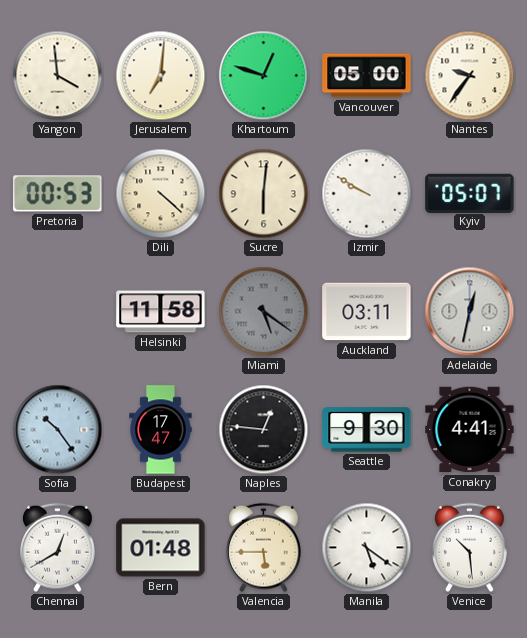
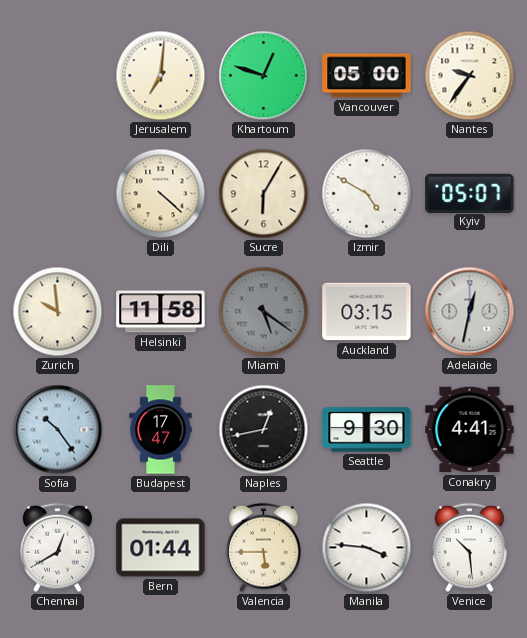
Yangon: 3:59 -> none (58, 76)
Pretoria: 00:53 -> none (58, 194)
Sucre: 6:01 -> 6:05 (264, 194)
Izmir: 9:50 -> 4:50 (367, 194)
Zurich: none -> 9:59 (58, 312)
Auckland: 03:11 -> 03:15 (367, 312)
Naples: 12:46 -> 12:43 (264, 430)
Bern: 01:48 -> 01:44 (161, 548)
Manila: 5:21 -> 3:46 (367, 548)
